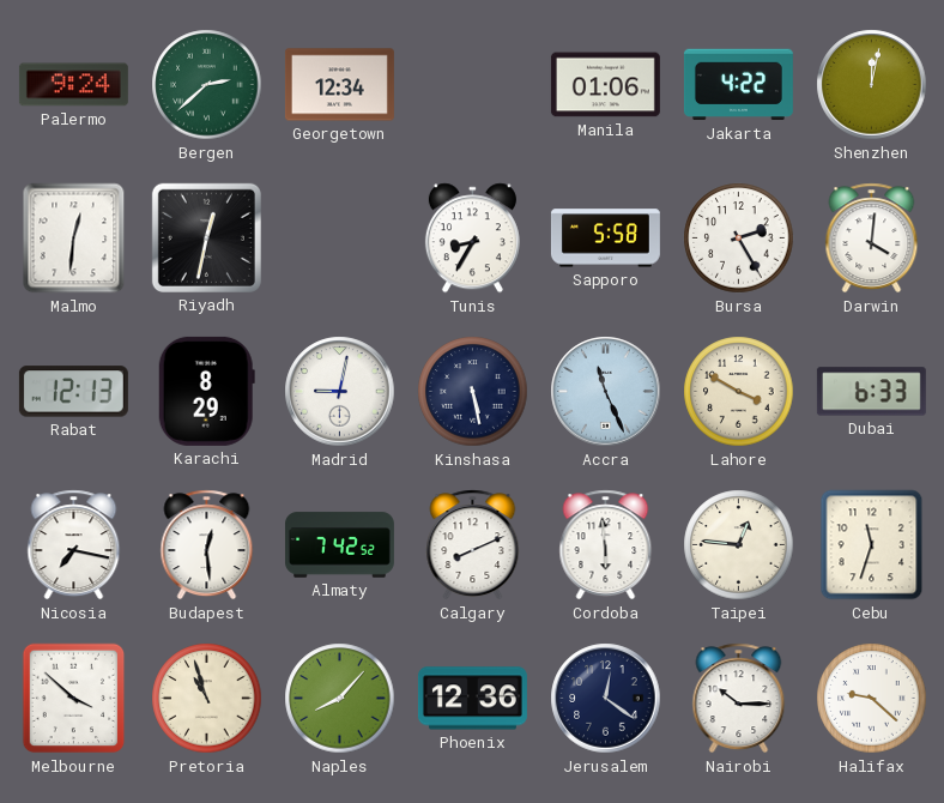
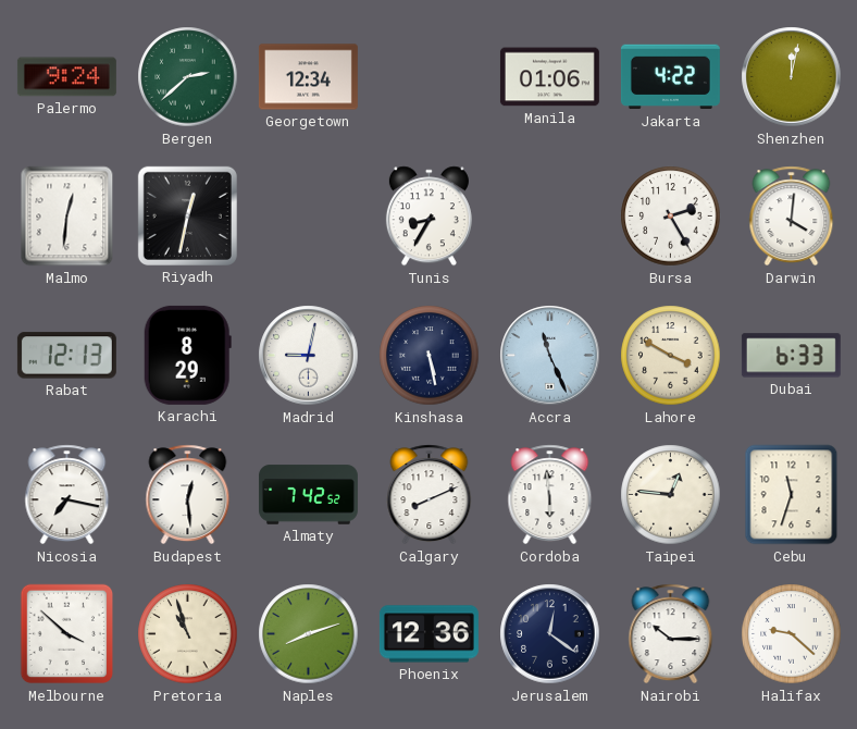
Sapporo: 5:58 -> none (605, 239)
Naples: 8:07 -> 8:12 (309, 634)
